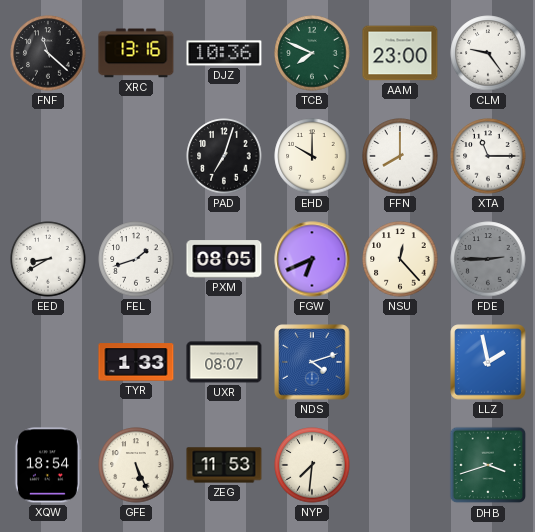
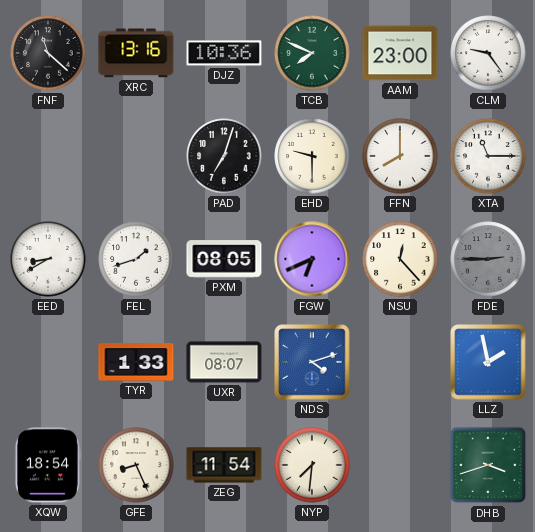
EHD: 10:00 -> 9:30 (312, 156)
GFE: 5:26 -> 8:26 (136, 465)
ZEG: 11:53 -> 11:54 (224, 465)
